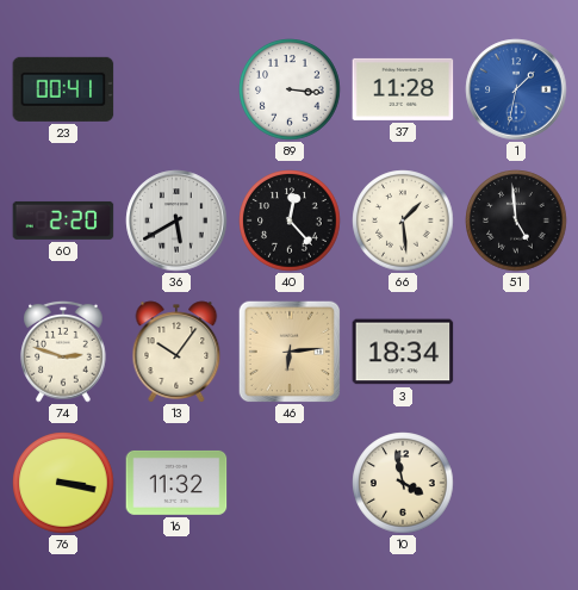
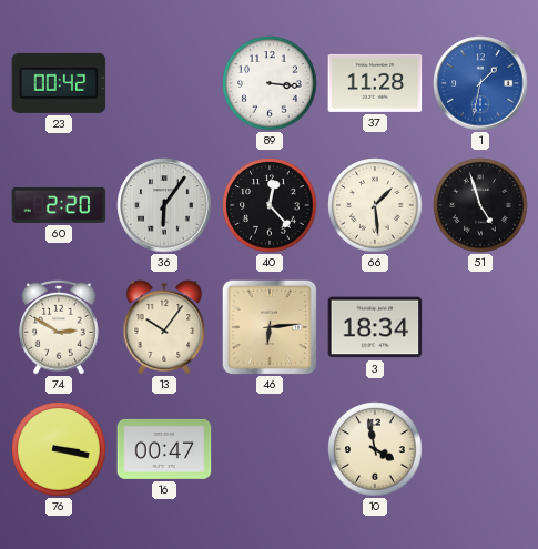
23: 00:41 -> 00:42 (59, 83)
36: 5:40 -> 6:06 (164, 205)
51: 4:59 -> 4:57 (480, 205)
74: 2:48 -> 2:50 (59, 327)
16: 11:32 -> 00:47 (164, 449)
